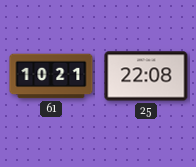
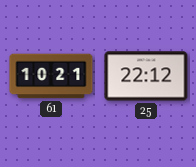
25: 22:08 -> 22:12 (146, 76)
